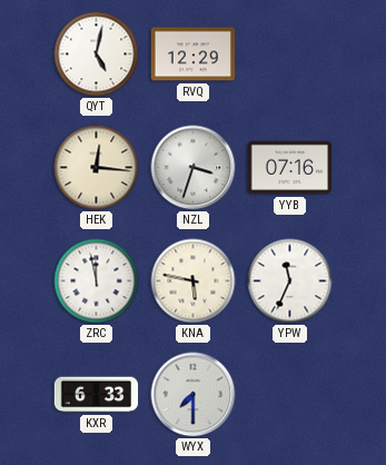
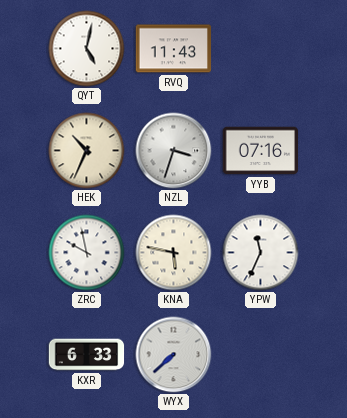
RVQ: 12:29 -> 11:43 (174, 49)
HEK: 12:16 -> 10:34 (87, 151)
ZRC: 11:58 -> 9:58 (87, 253)
WYX: 7:30 -> 7:38 (174, 355)
